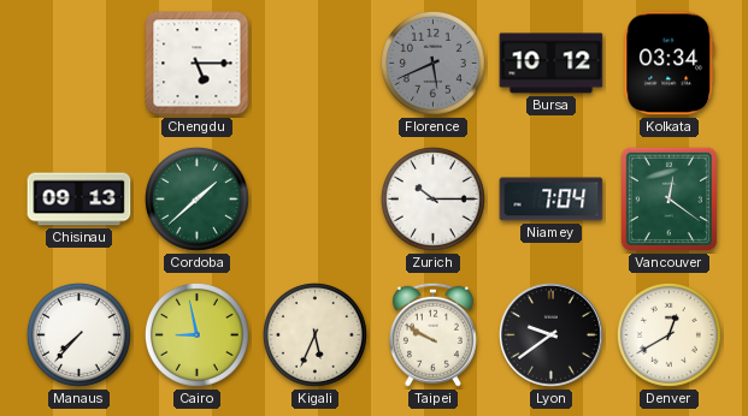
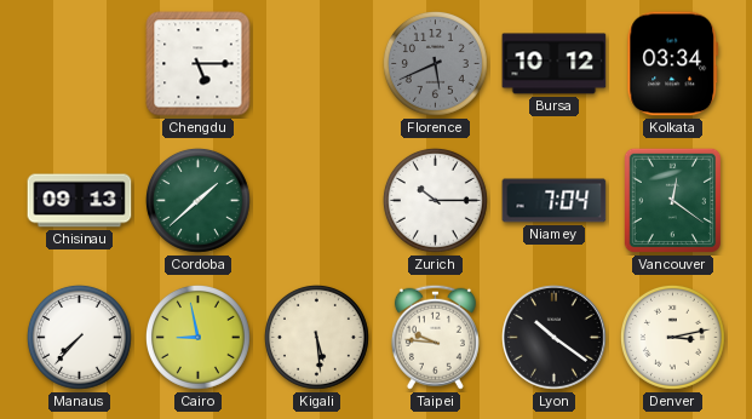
Kigali: 5:34 -> 5:29 (316, 337)
Taipei: 9:50 -> 9:46 (435, 337)
Lyon: 9:39 -> 10:21 (555, 338)
Denver: 12:40 -> 3:13 (672, 337)
